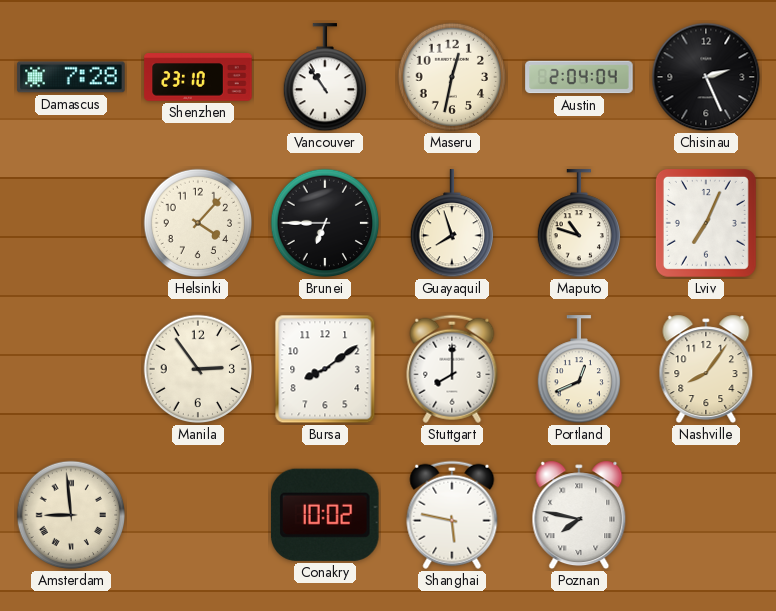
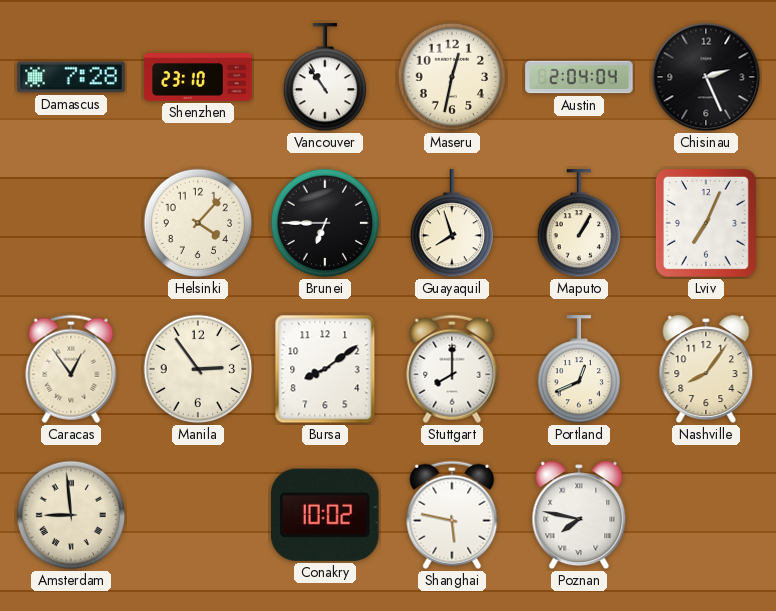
Maputo: 10:48 -> 1:05 (578, 224)
Caracas: none -> 12:54 (71, 369)
